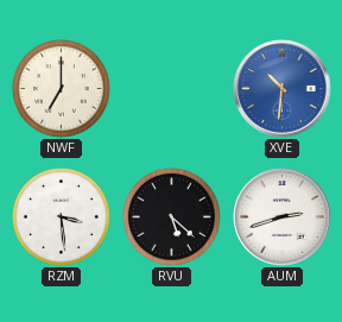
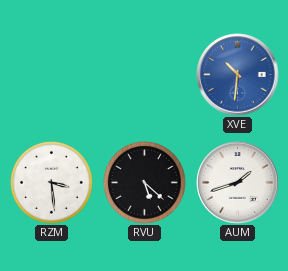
NWF: 7:00 -> none (62, 89)
AUM: 2:42 -> 1:42 (238, 183)
